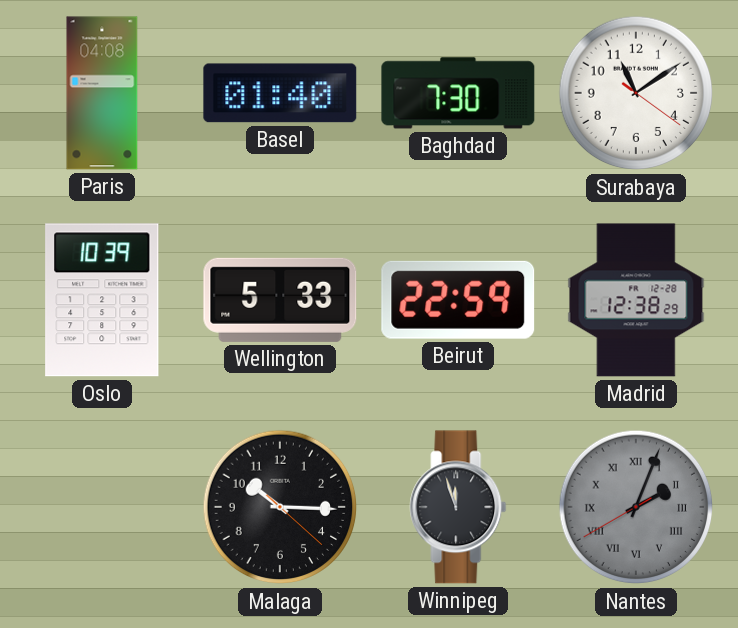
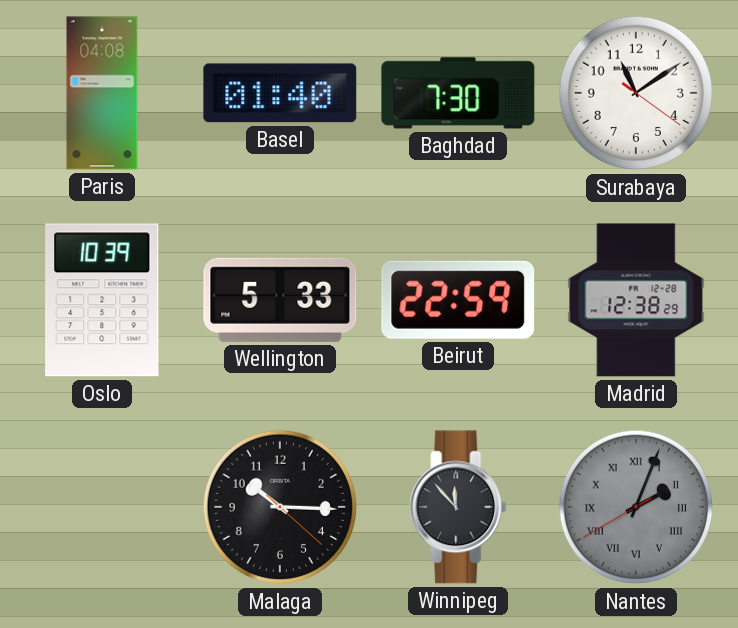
Winnipeg: 11:57 -> 11:53 (458, 507)
